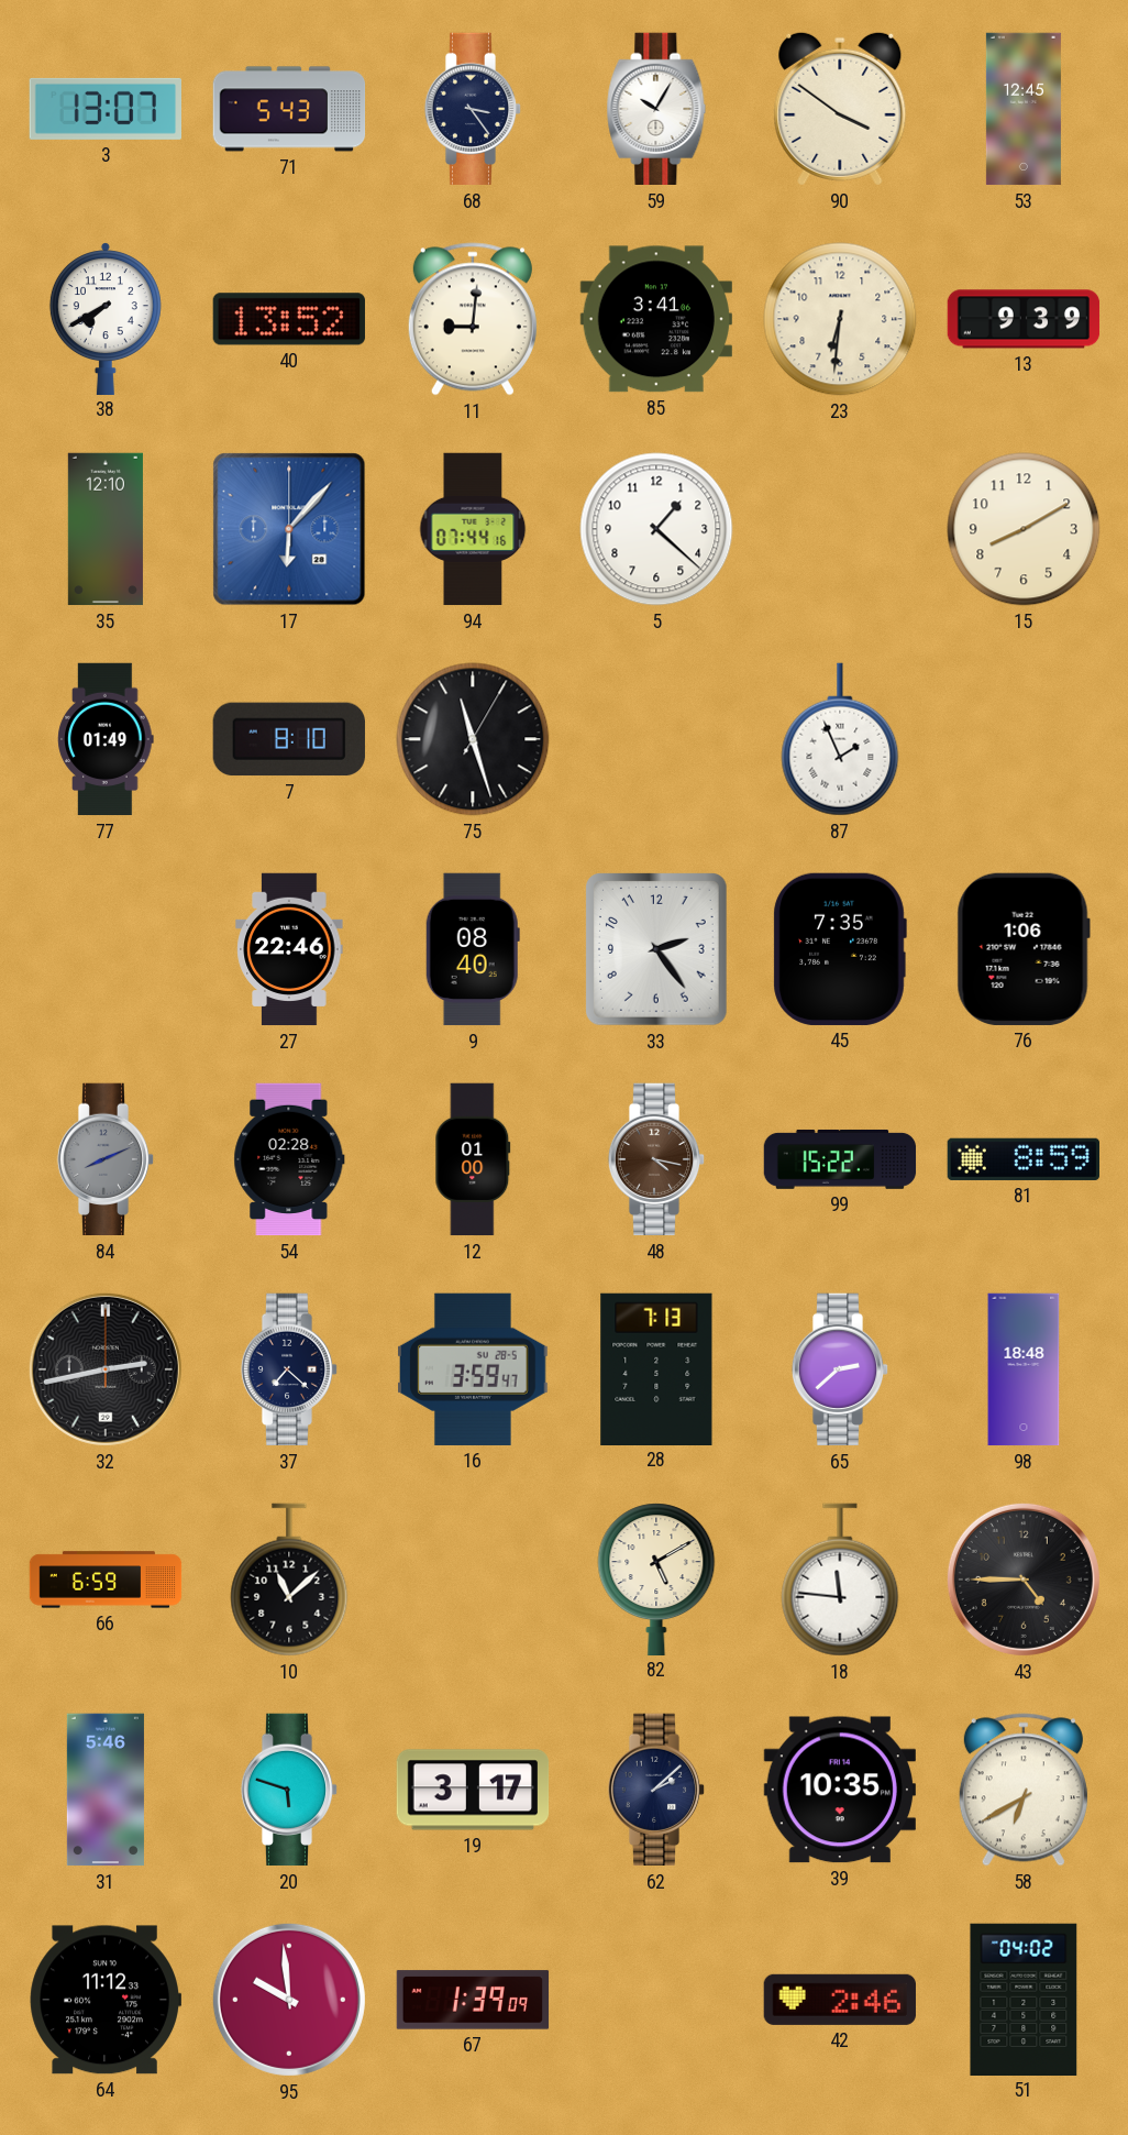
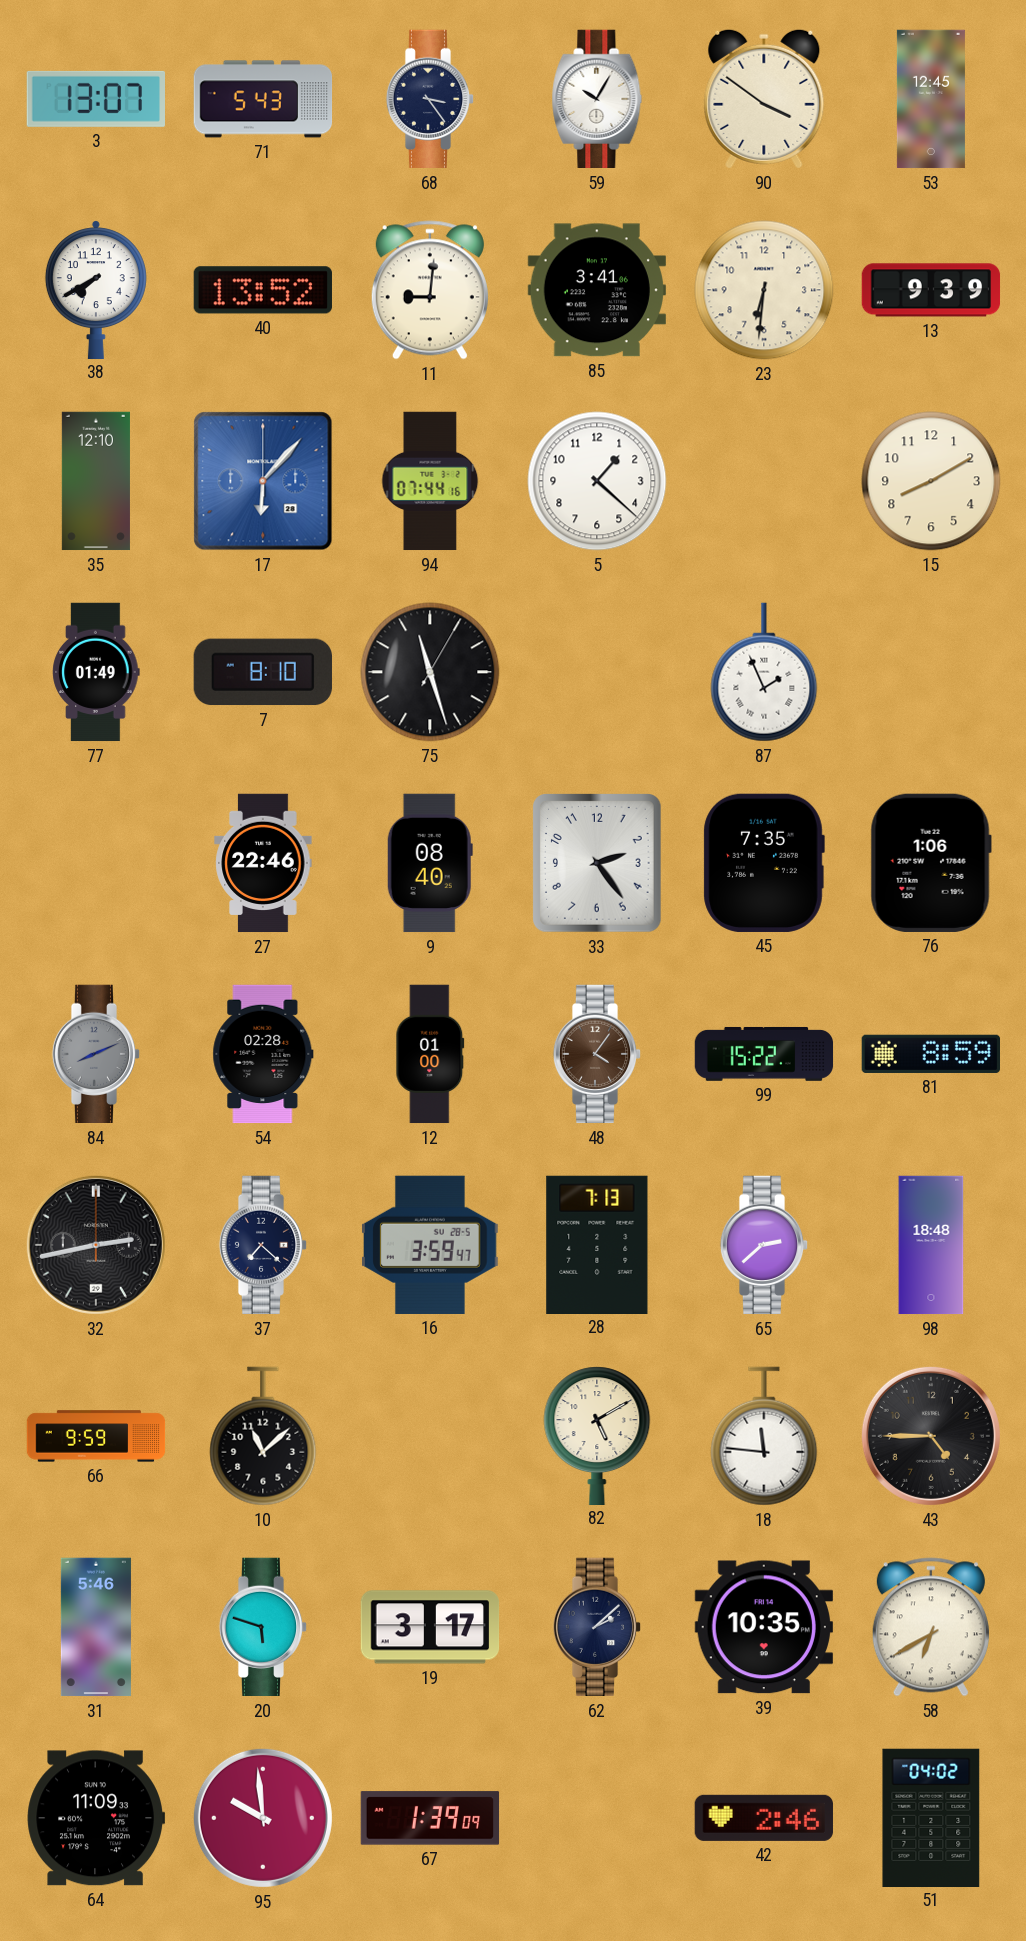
48: 4:17 -> 4:06 (597, 1054)
66: 6:59 -> 9:59 (96, 1436)
64: 11:12 -> 11:09 (95, 1818)
